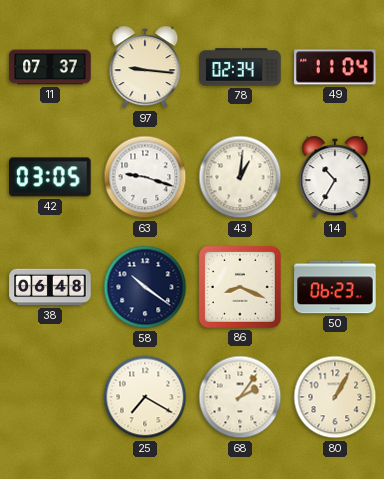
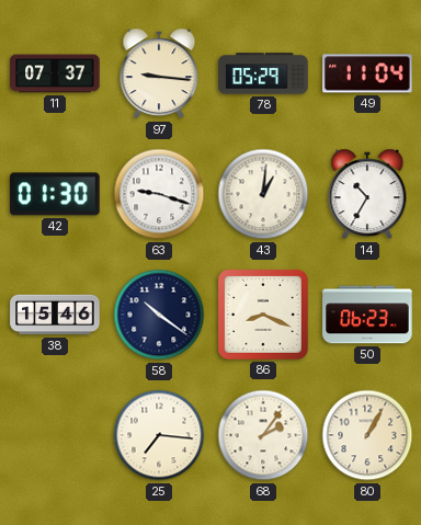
78: 02:34 -> 05:29 (263, 73)
42: 03:05 -> 01:30 (55, 194)
38: 06:48 -> 15:46 (55, 315)
25: 7:20 -> 7:16 (159, 435)
